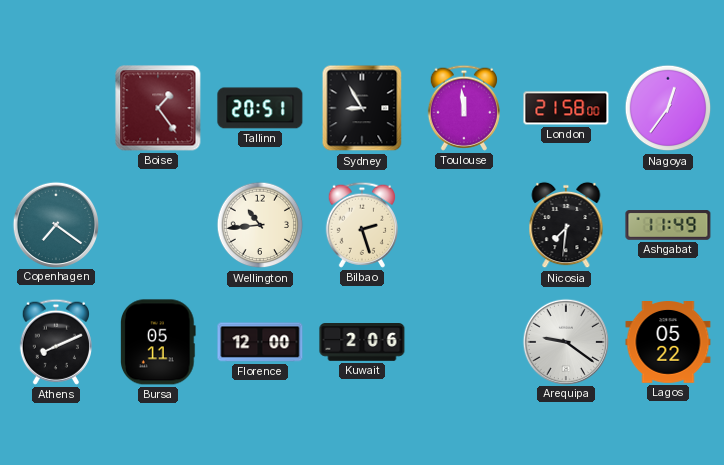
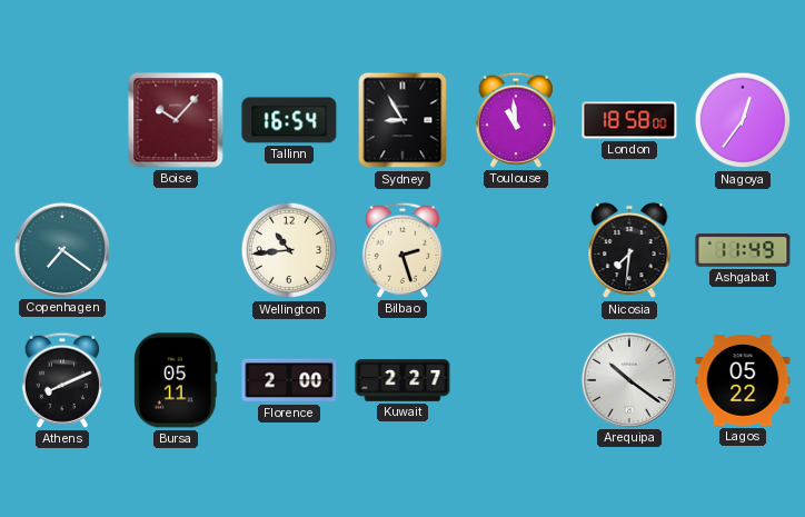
Boise: 1:24 -> 10:07 (176, 120)
Tallinn: 20:51 -> 16:54 (289, 120)
Toulouse: 11:59 -> 10:59 (516, 120)
London: 21:58 -> 18:58 (629, 120)
Florence: 12:00 -> 2:00 (289, 380)
Kuwait: 2:06 -> 2:27 (402, 381)
Arequipa: 9:21 -> 10:21 (628, 379)
